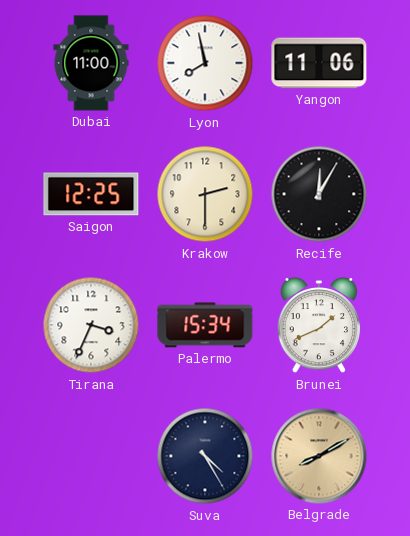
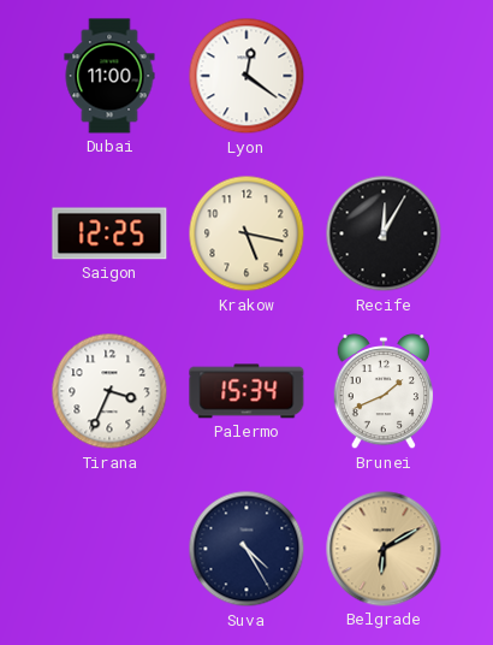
Lyon: 7:58 -> 12:21 (246, 76)
Yangon: 11:06 -> none (319, 63)
Krakow: 2:30 -> 5:17 (246, 233)
Belgrade: 8:10 -> 6:10 (384, 549)
